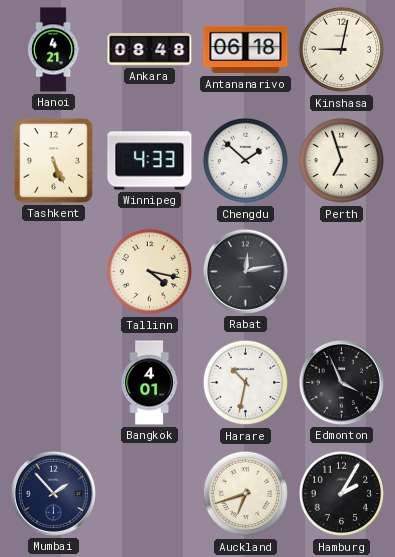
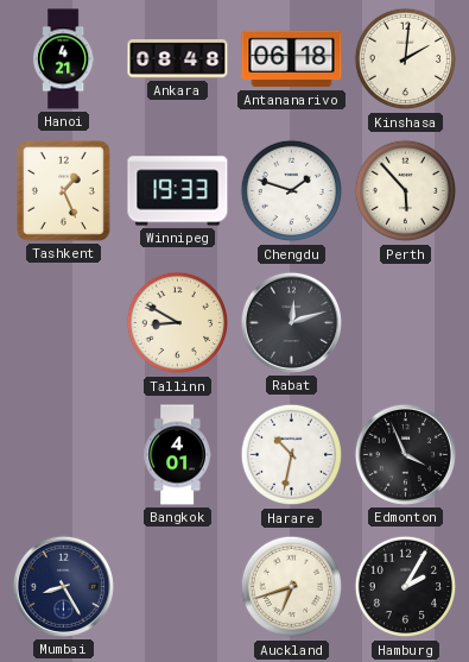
Kinshasa: 9:02 -> 2:01 (406, 59)
Tashkent: 5:26 -> 1:26 (63, 190)
Winnipeg: 4:33 -> 19:33 (178, 191)
Chengdu: 1:52 -> 1:48 (292, 191)
Perth: 6:57 -> 5:53 (406, 191)
Tallinn: 4:17 -> 8:50 (178, 323)
Rabat: 12:13 -> 12:12 (291, 322)
Mumbai: 1:53 -> 8:25 (63, 586)
